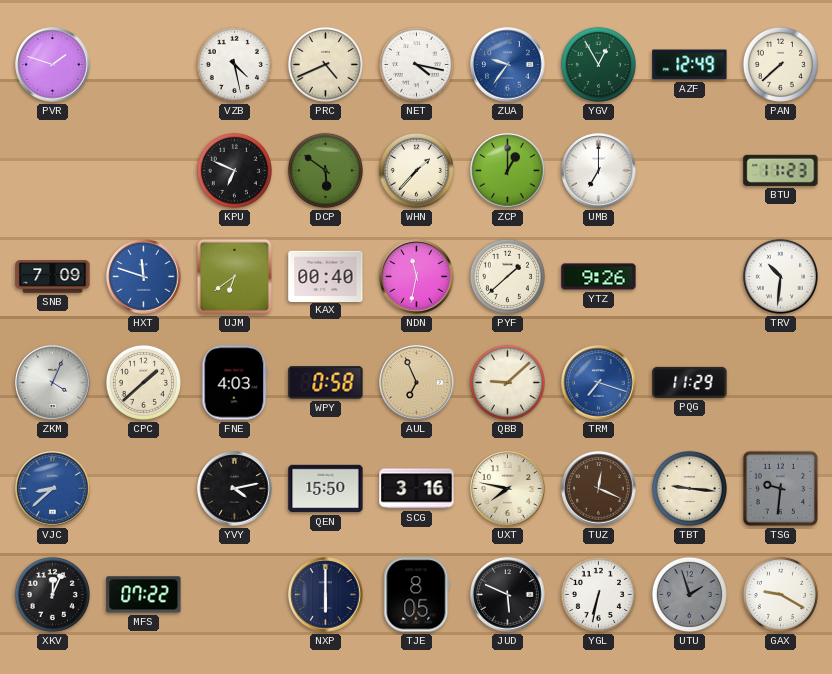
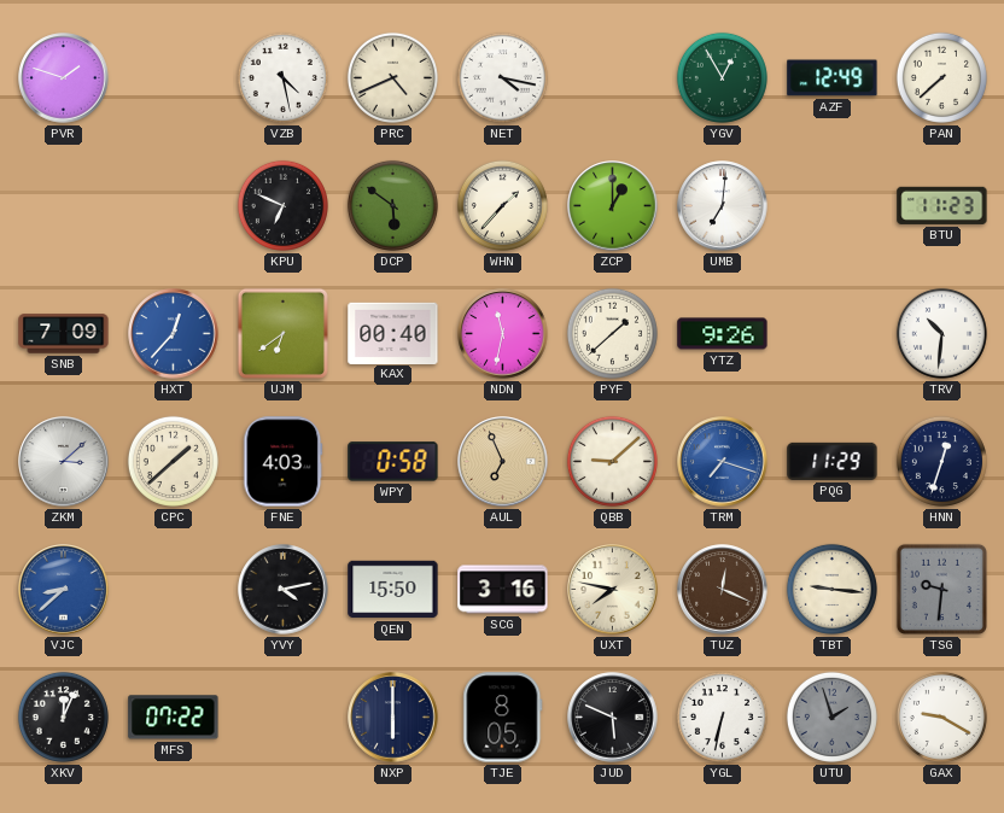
ZUA: 9:36 -> none (508, 65)
UMB: 7:00 -> 7:01 (723, 206)
HXT: 11:48 -> 12:37 (174, 334)
ZKM: 4:04 -> 3:08 (64, 462)
HNN: none -> 12:33 (941, 461)
